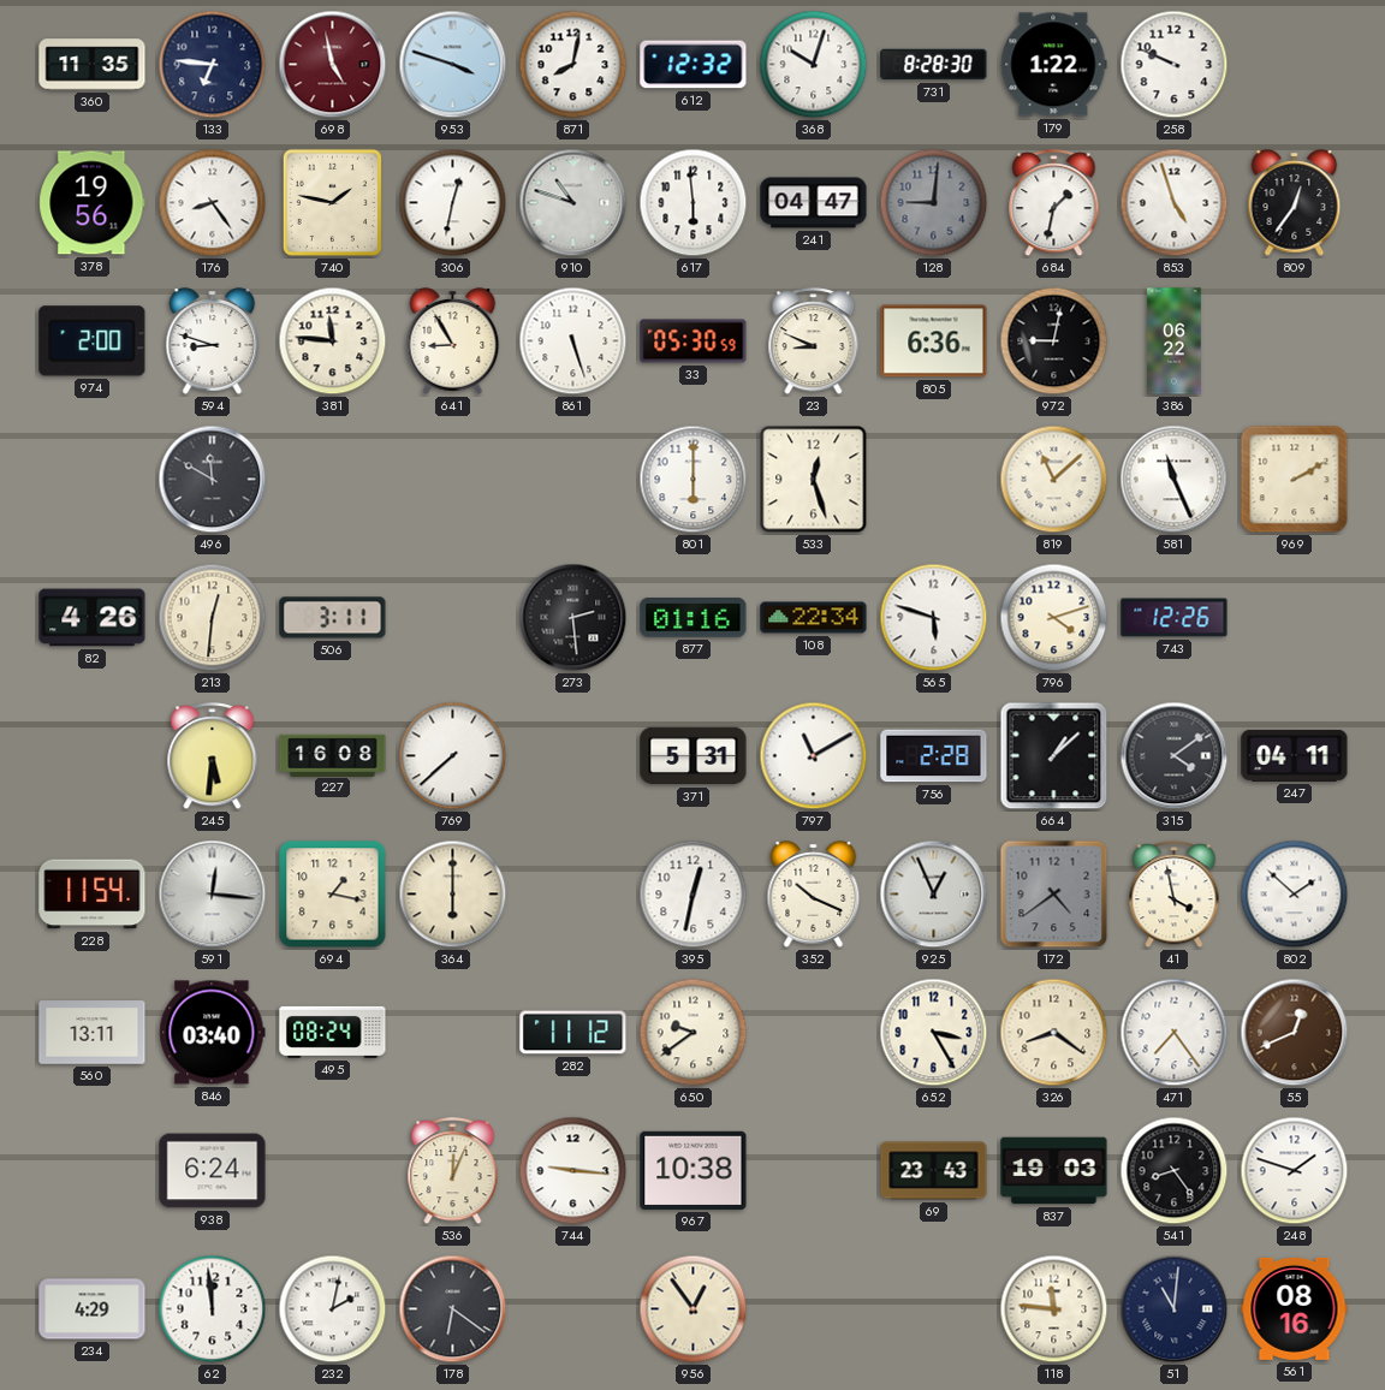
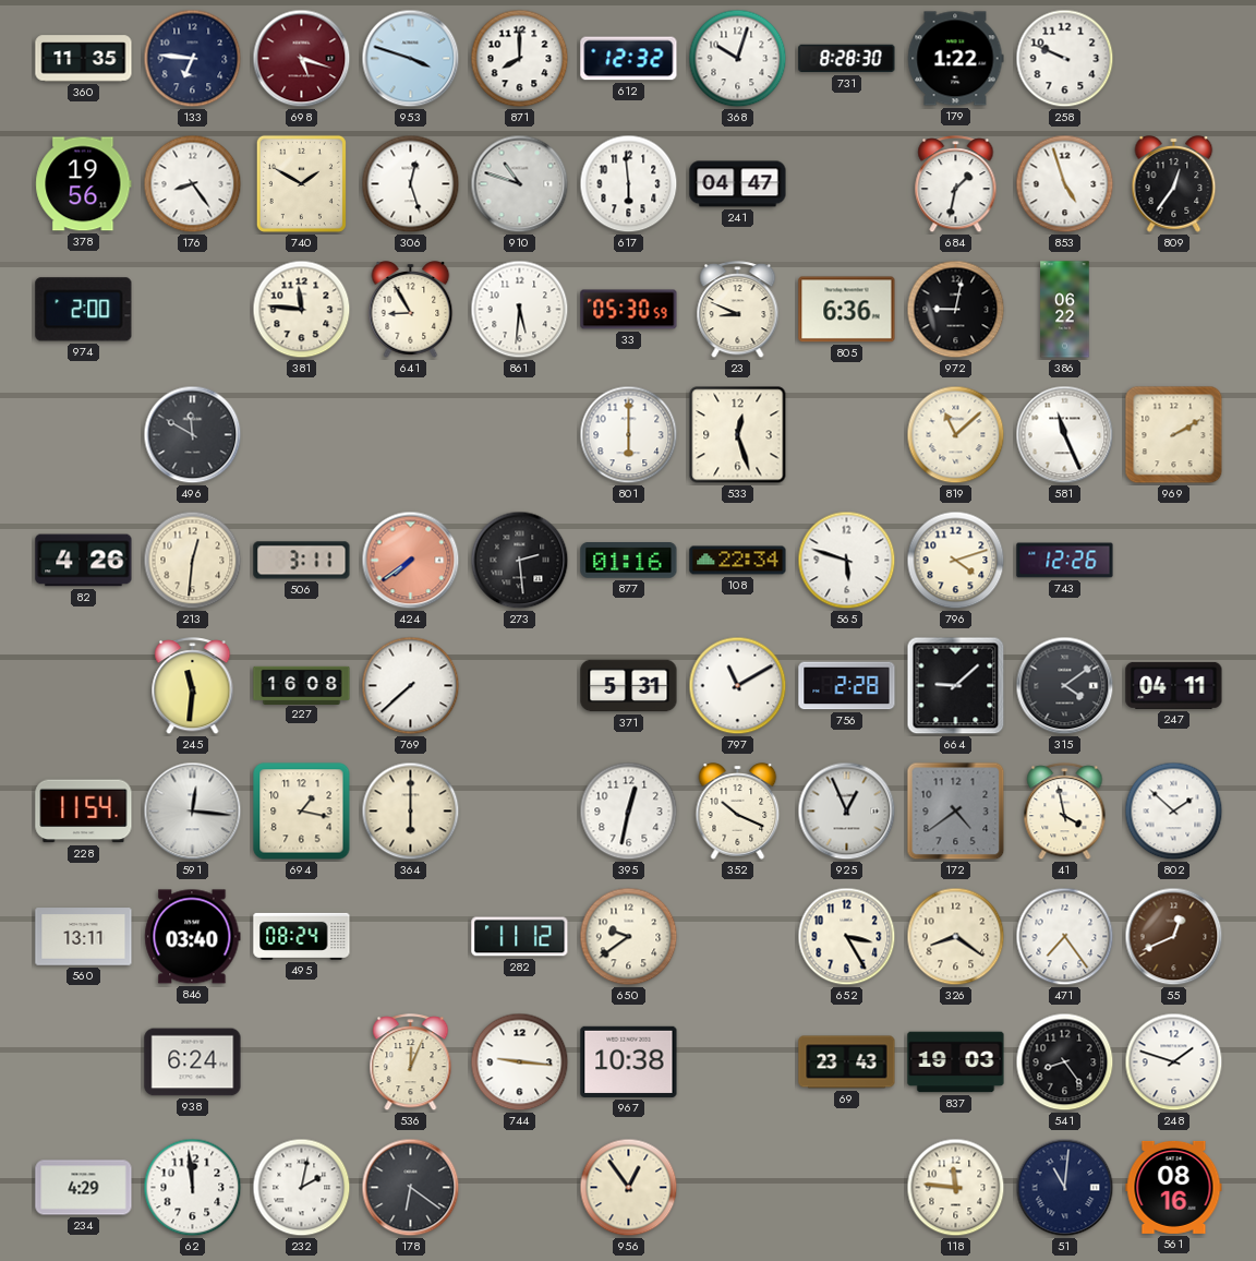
698: 4:58 -> 5:18 (302, 59)
871: 8:02 -> 8:00 (520, 59)
740: 1:47 -> 1:50 (301, 183)
306: 12:32 -> 12:27 (411, 184)
128: 9:01 -> none (934, 203)
594: 8:48 -> none (213, 341)
861: 5:27 -> 5:31 (520, 310)
424: none -> 7:39 (411, 561)
245: 5:31 -> 11:31 (193, 686)
664: 1:08 -> 9:08 (956, 686)
